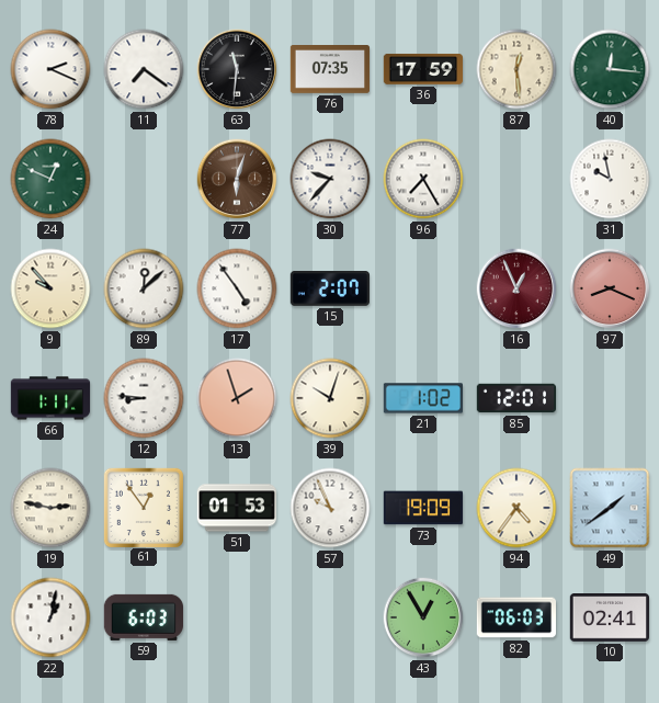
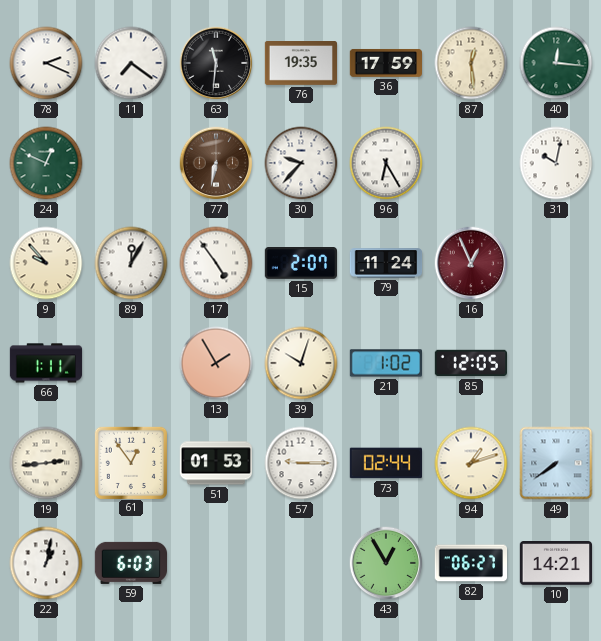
76: 07:35 -> 19:35 (301, 64)
77: 6:03 -> 6:32 (216, 163)
96: 7:25 -> 6:25 (386, 163)
31: 9:58 -> 10:02 (556, 163)
89: 12:08 -> 12:05 (131, 263)
79: none -> 11:24 (386, 263)
97: 8:19 -> none (610, 288)
12: 8:46 -> none (144, 398)
13: 1:57 -> 1:55 (216, 363)
85: 12:01 -> 12:05 (470, 363)
19: 2:47 -> 2:44 (46, 463)
57: 9:56 -> 9:15 (301, 463)
73: 19:09 -> 02:44 (385, 463)
94: 4:36 -> 1:12 (471, 463)
49: 1:39 -> 7:39 (556, 463)
82: 06:03 -> 06:27 (470, 563)
10: 02:41 -> 14:21 (555, 564)
